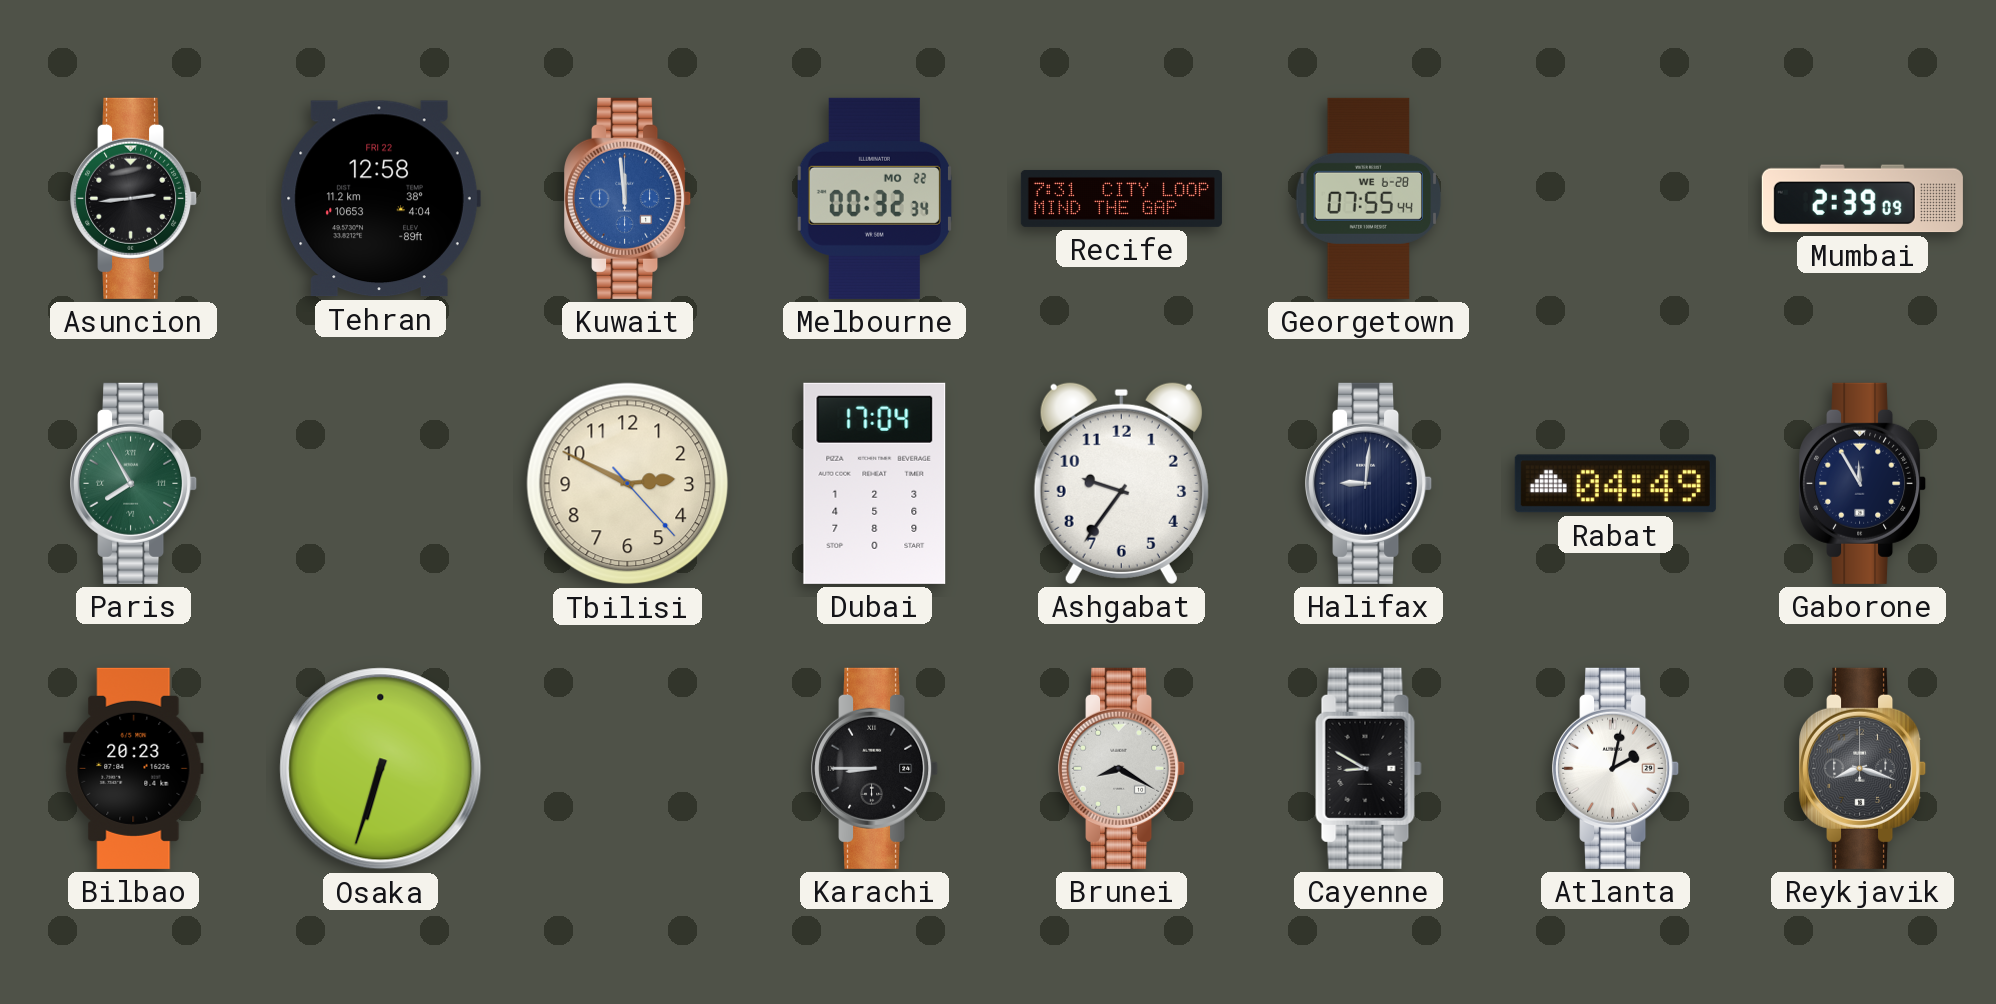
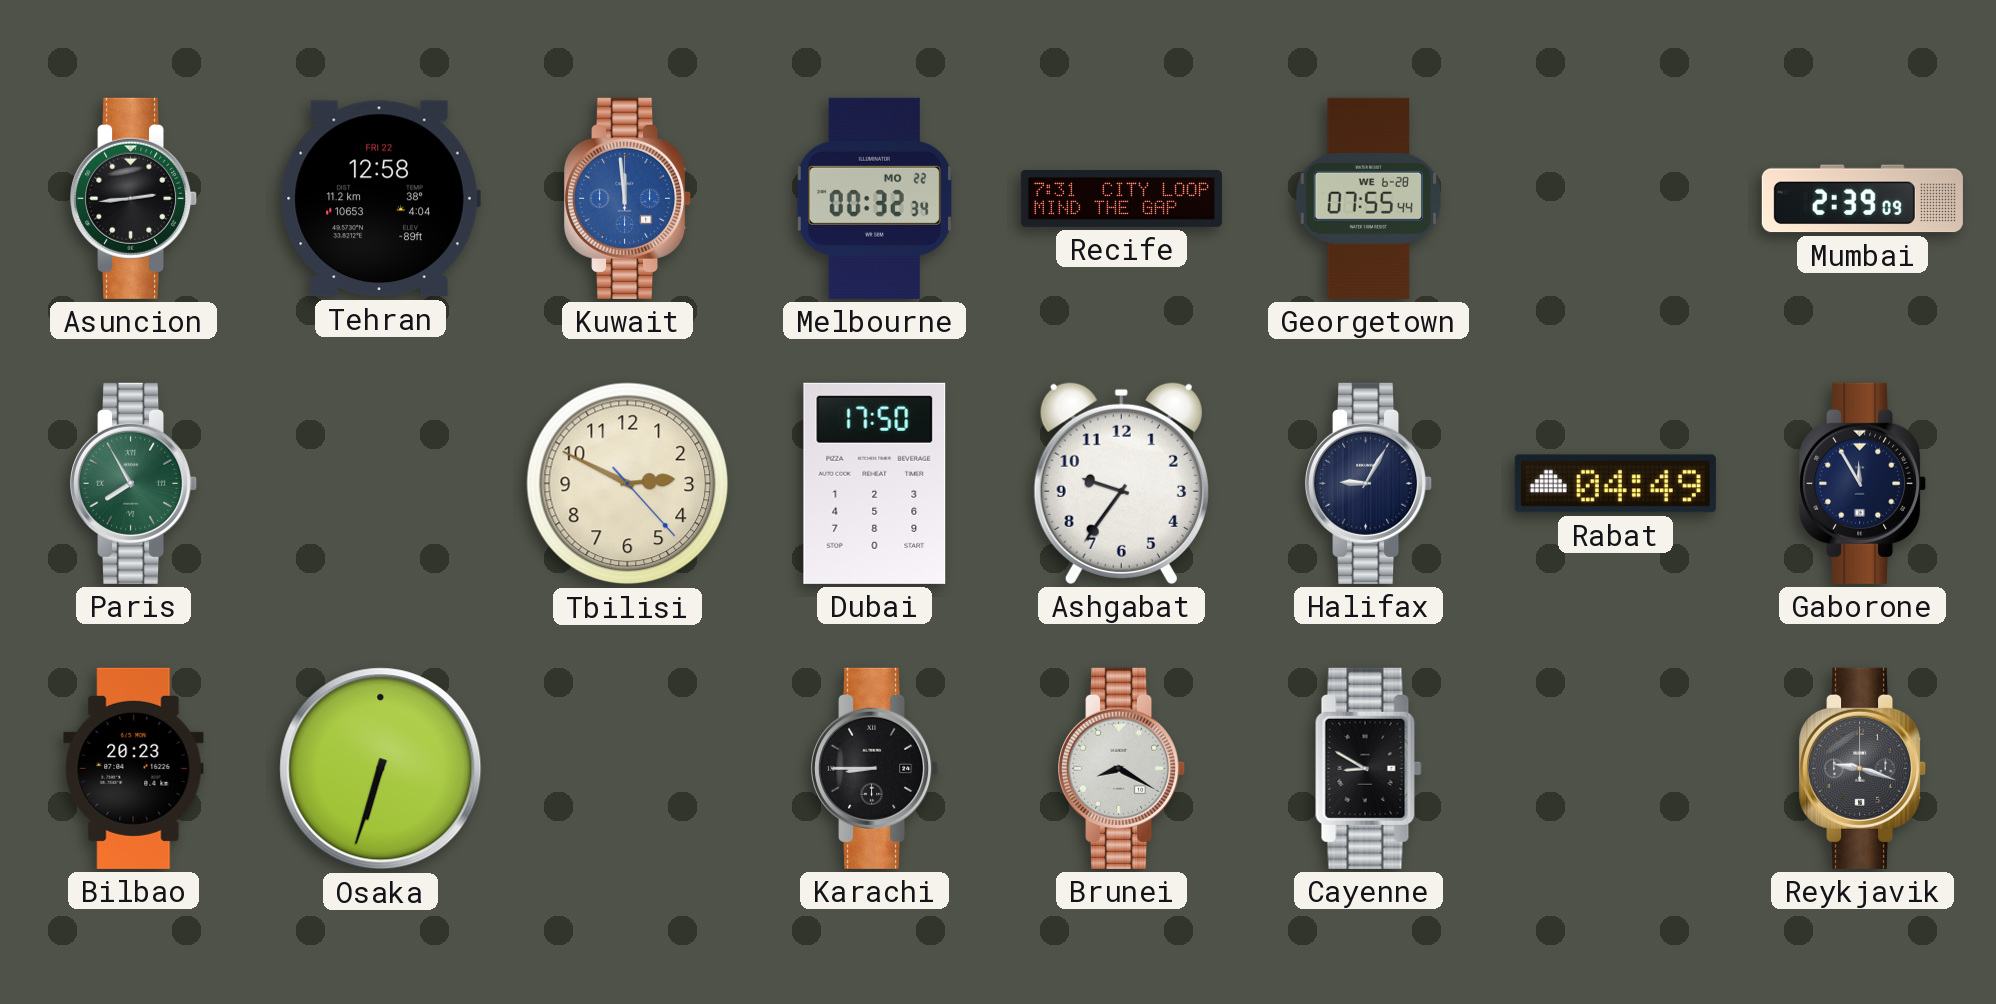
Dubai: 17:04 -> 17:50 (875, 483)
Halifax: 9:01 -> 9:05 (1369, 483)
Atlanta: 2:02 -> none (1616, 768)
Reykjavik: 8:18 -> 9:18 (1863, 768)
